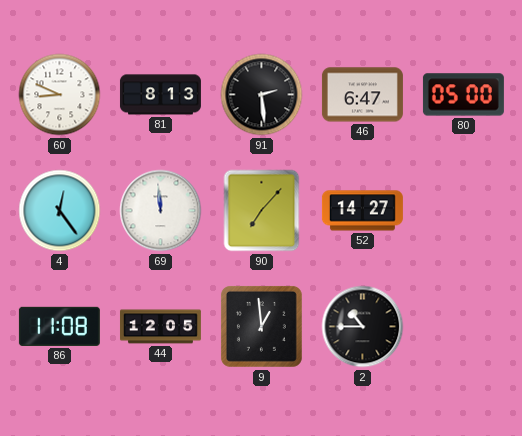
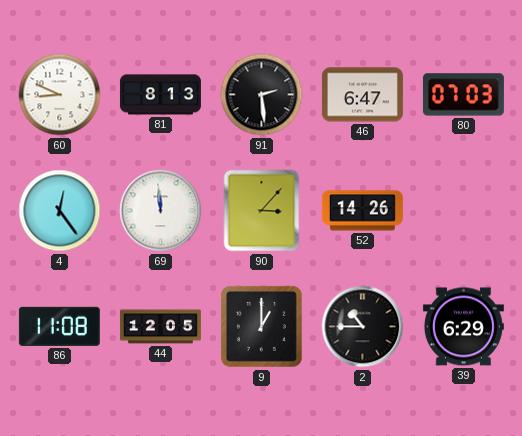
80: 05:00 -> 07:03 (463, 95)
90: 7:07 -> 3:07 (262, 211)
52: 14:27 -> 14:26 (362, 211)
9: 12:59 -> 1:00 (261, 326)
39: none -> 6:29 (463, 327)
